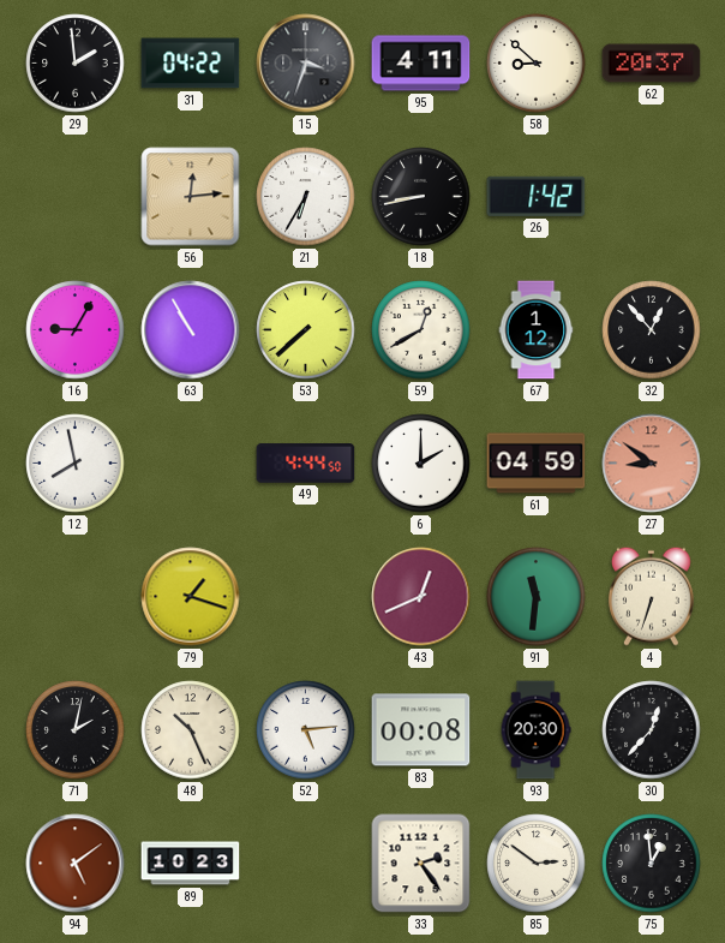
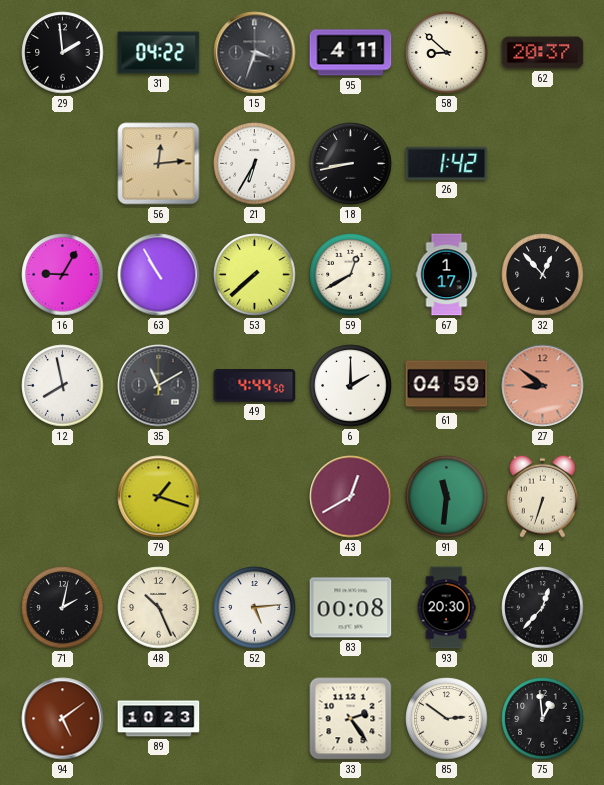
67: 1:12 -> 1:17 (447, 275)
35: none -> 11:10 (159, 386)
43: 12:41 -> 12:40 (351, 497)
